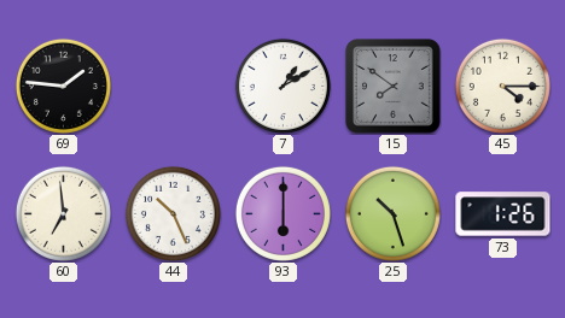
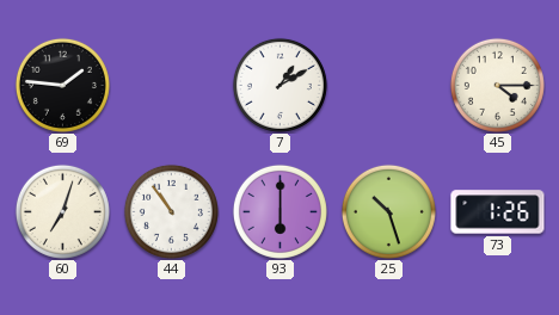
15: 7:51 -> none (394, 87)
60: 6:59 -> 7:03 (62, 211)
44: 10:26 -> 10:54 (171, 211)
